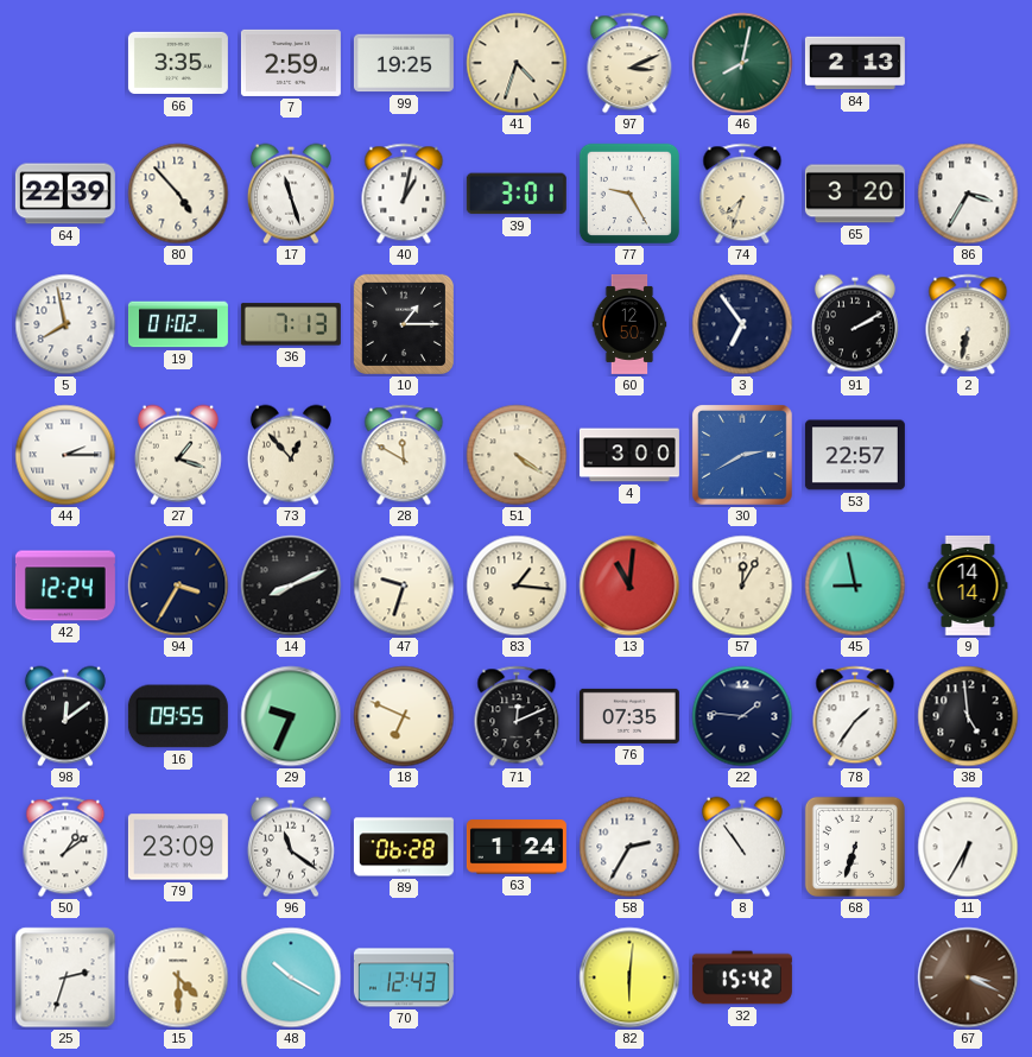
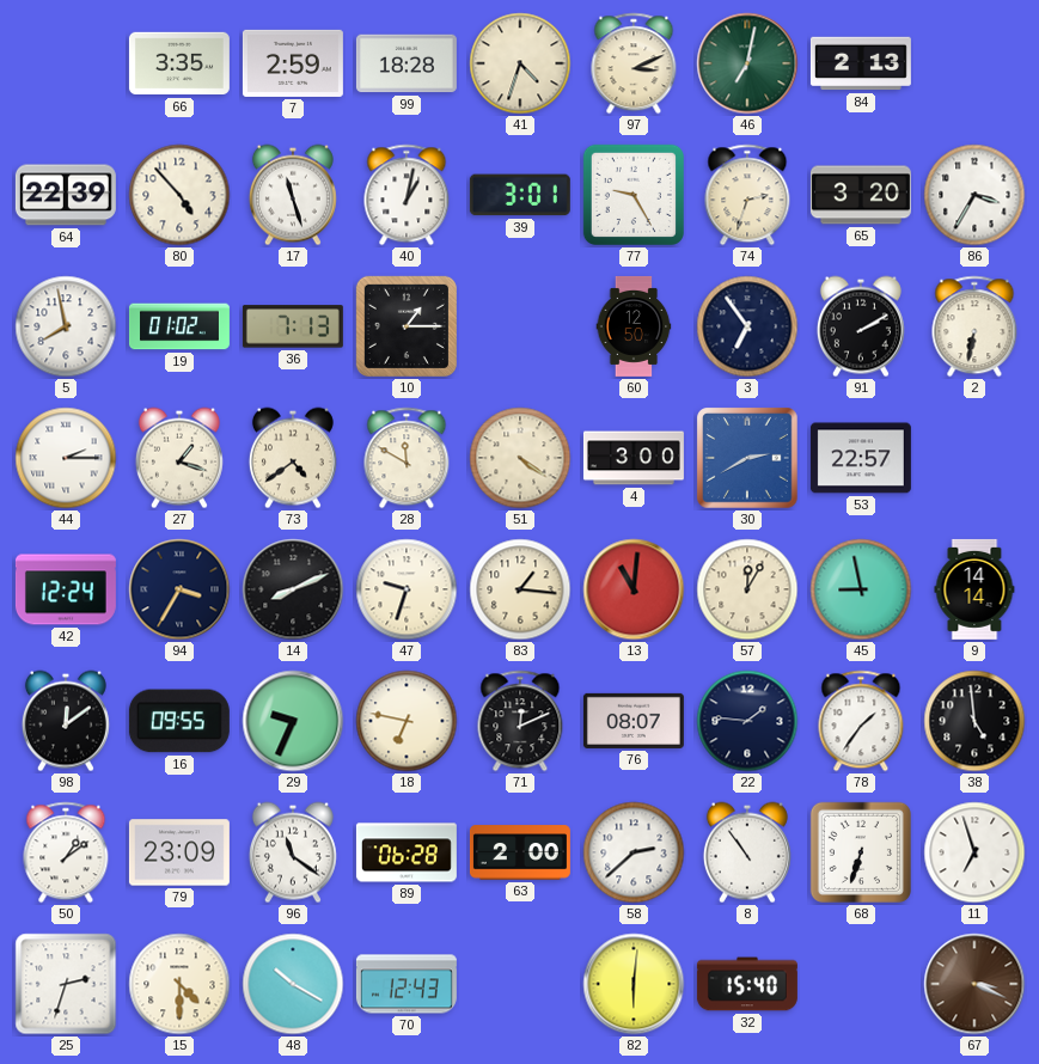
99: 19:25 -> 18:28 (407, 63)
46: 8:02 -> 7:02 (747, 63)
74: 7:33 -> 2:33 (747, 195)
73: 12:53 -> 4:39 (293, 458)
18: 6:49 -> 6:47 (407, 721)
76: 07:35 -> 08:07 (634, 721)
63: 1:24 -> 2:00 (520, 852)
58: 2:35 -> 2:38 (634, 852)
11: 6:35 -> 6:57 (974, 852)
32: 15:42 -> 15:40 (747, 984)
